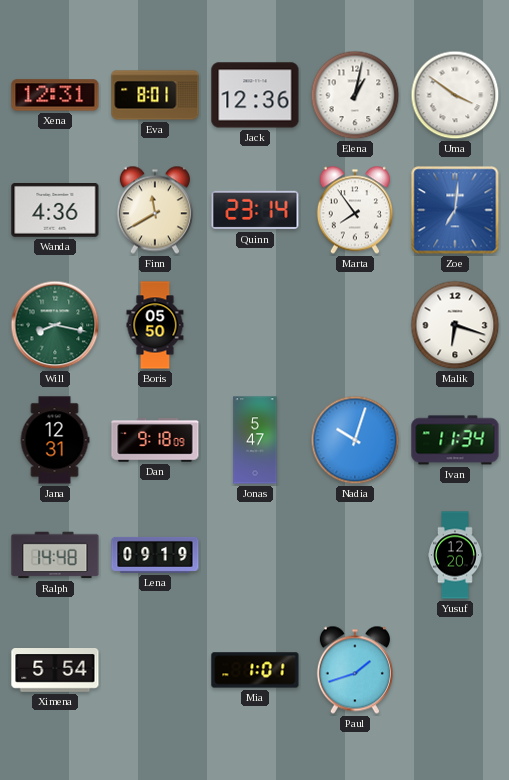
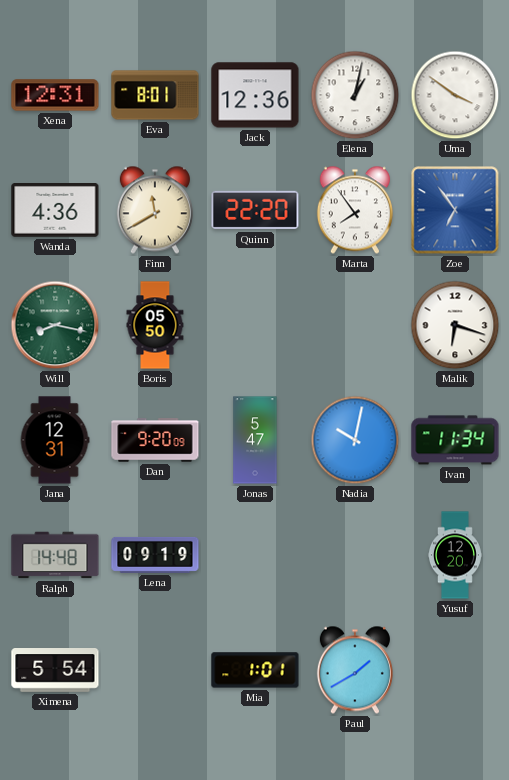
Quinn: 23:14 -> 22:20 (255, 210)
Zoe: 7:01 -> 6:54 (455, 210)
Dan: 9:18 -> 9:20 (155, 440)
Nadia: 10:03 -> 10:02 (355, 440)
Paul: 1:42 -> 1:40 (355, 670)
